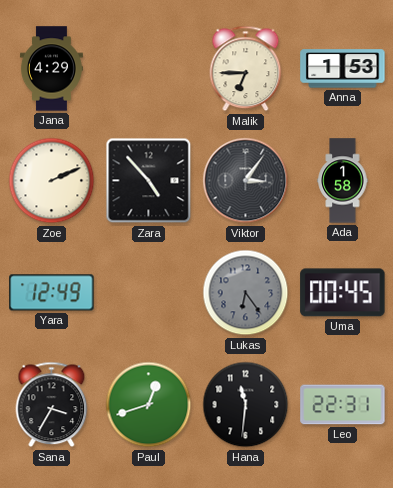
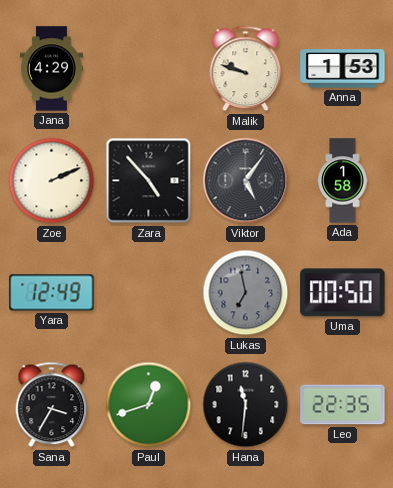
Malik: 6:45 -> 9:48 (246, 69)
Viktor: 3:06 -> 5:06 (246, 181)
Lukas: 6:24 -> 6:58 (246, 293)
Uma: 00:45 -> 00:50 (343, 293)
Leo: 22:31 -> 22:35 (343, 405)
